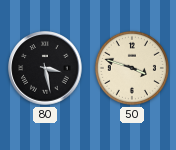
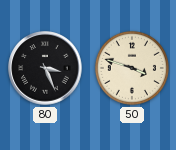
80: 3:28 -> 3:26 (45, 68)
